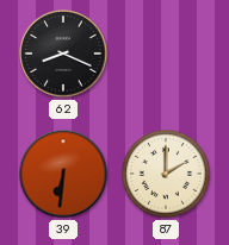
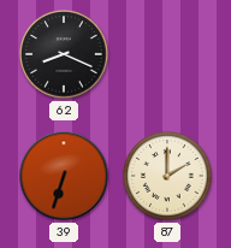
39: 6:31 -> 6:33 (64, 176)
